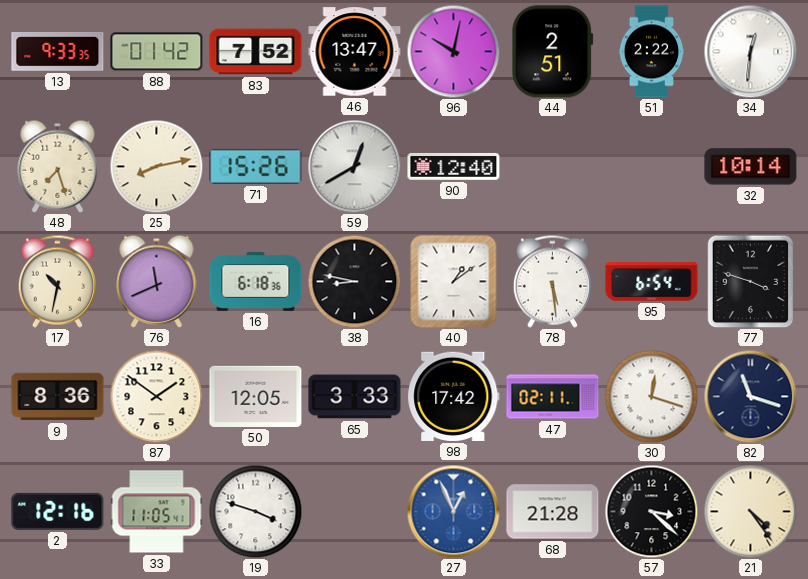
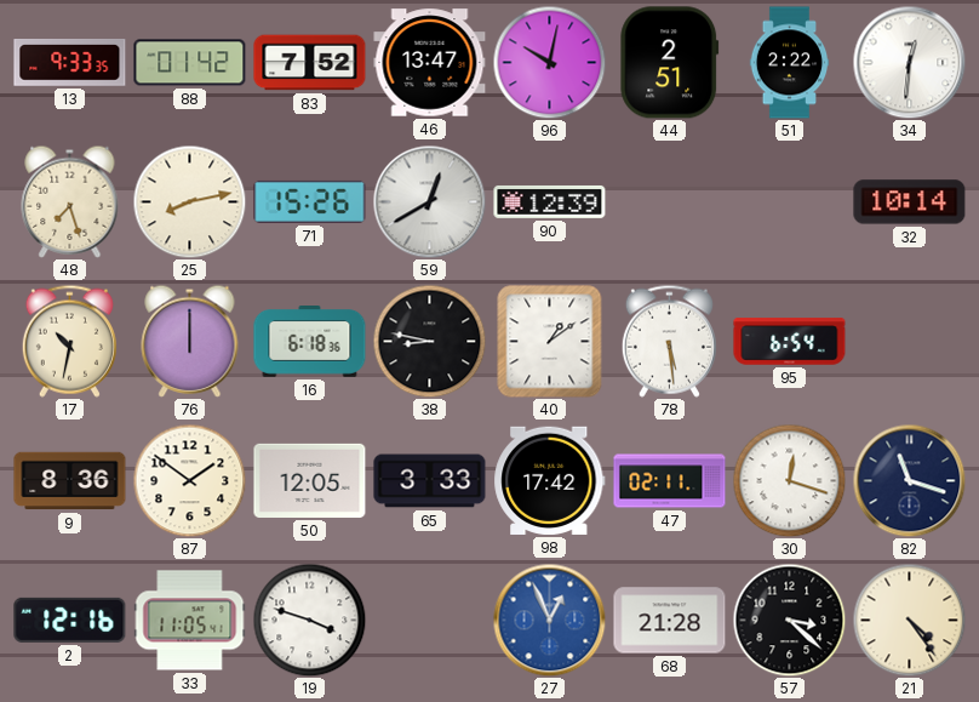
90: 12:40 -> 12:39 (550, 201)
76: 11:41 -> 12:00 (190, 341)
77: 3:48 -> none (751, 281)
